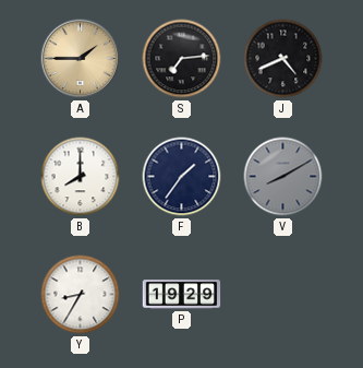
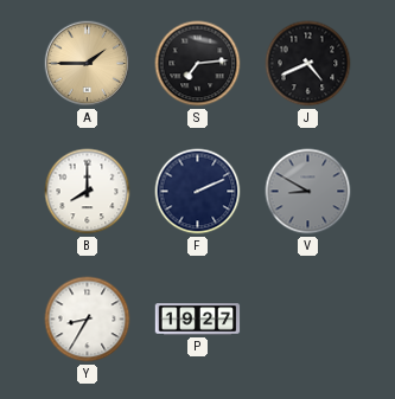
F: 1:36 -> 2:11 (198, 192)
V: 8:10 -> 8:50 (308, 192)
P: 19:29 -> 19:27 (198, 320)
